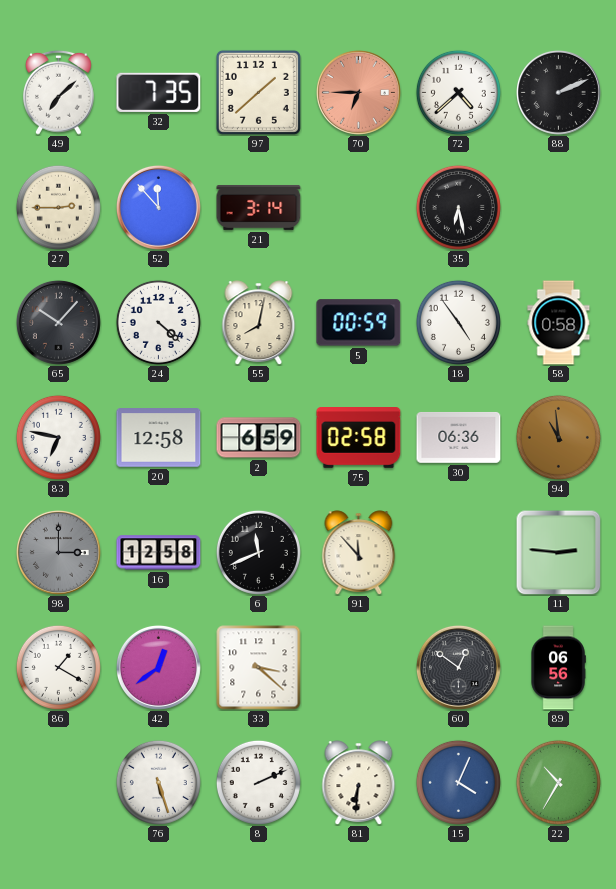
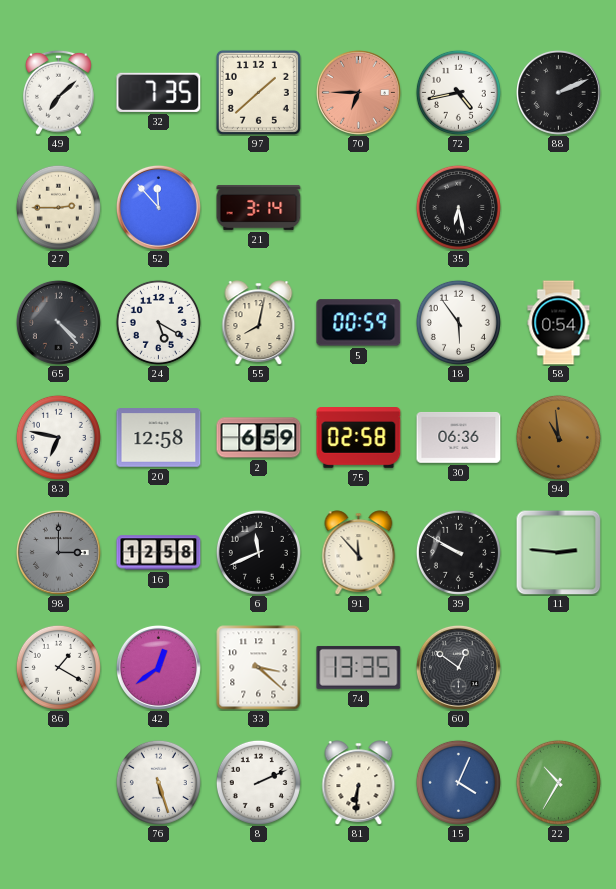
72: 4:38 -> 4:43 (458, 92)
65: 10:07 -> 4:23 (58, 322)
24: 4:22 -> 5:20 (158, 322)
18: 4:54 -> 5:54 (458, 322)
58: 0:58 -> 0:54 (559, 323)
39: none -> 9:50 (458, 552)
74: none -> 13:35 (359, 667)
89: 06:56 -> none (558, 668)
